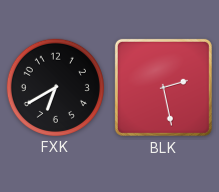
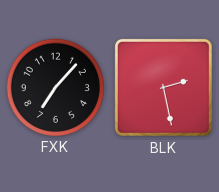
FXK: 6:40 -> 7:07 (55, 87)
